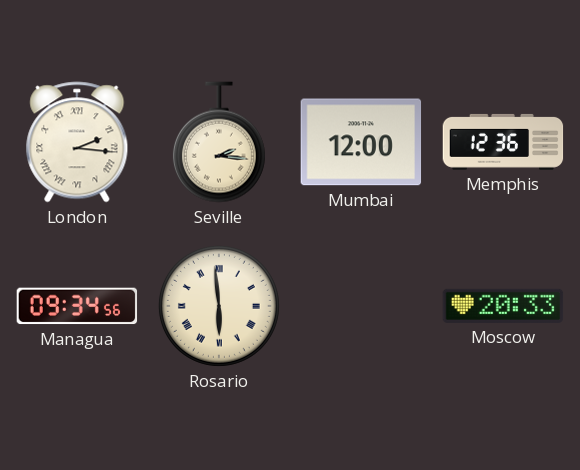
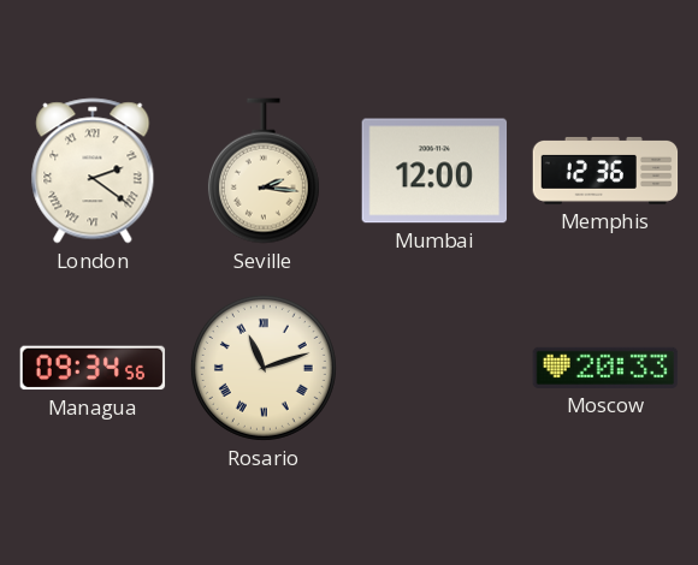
London: 2:16 -> 2:21 (93, 171)
Rosario: 5:59 -> 11:12 (264, 368)
